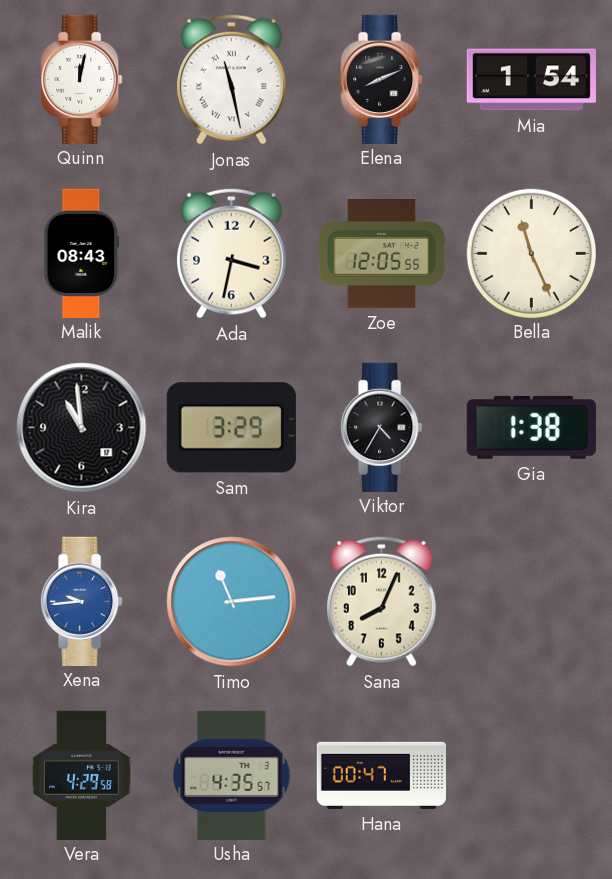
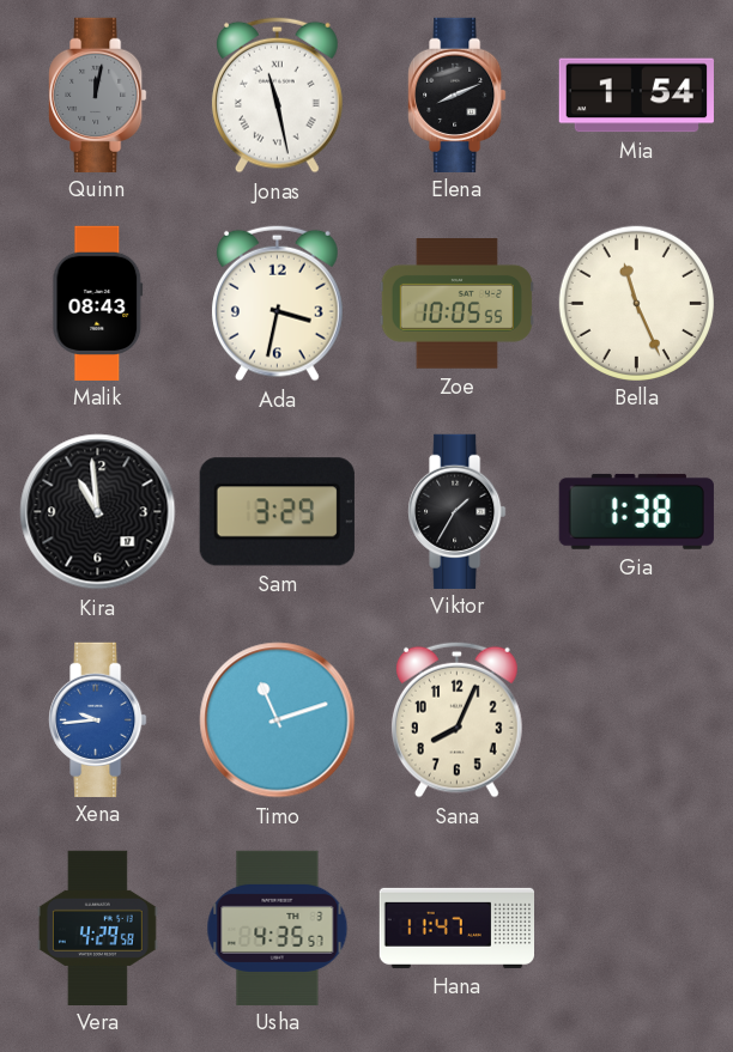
Quinn dial: white -> grey (98, 95)
Zoe: 12:05 -> 10:05 (456, 304)
Viktor: 4:35 -> 1:35 (458, 511)
Timo: 11:14 -> 11:12 (278, 720)
Hana: 00:47 -> 11:47 (456, 928)
